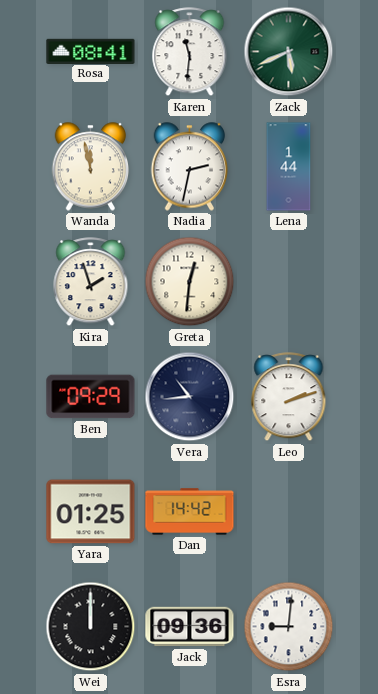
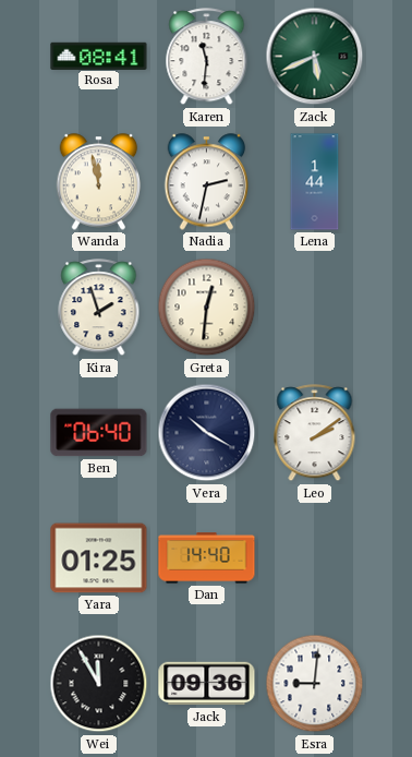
Ben: 09:29 -> 06:40 (99, 433)
Vera: 10:44 -> 10:20 (207, 433)
Leo: 2:12 -> 2:09 (315, 433)
Dan: 14:42 -> 14:40 (207, 558)
Wei: 12:00 -> 11:55 (99, 684)
